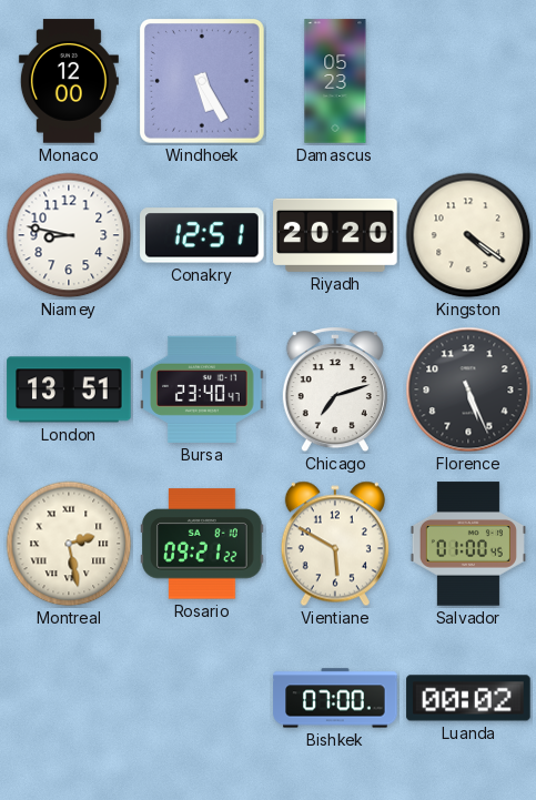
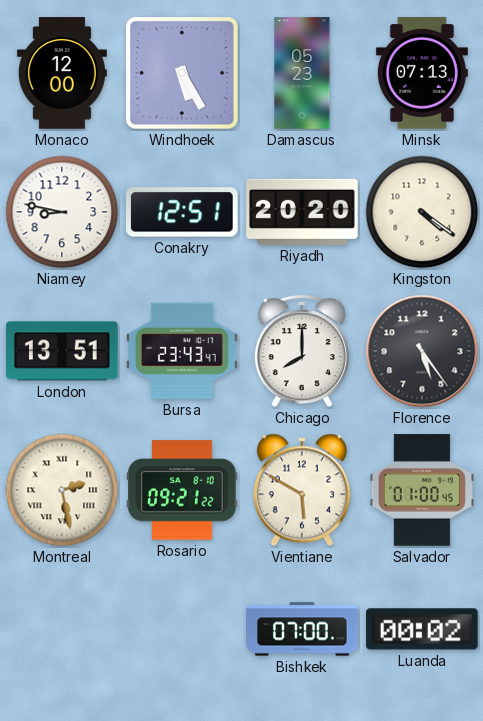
Minsk: none -> 07:13 (422, 73)
Bursa: 23:40 -> 23:43 (182, 351)
Chicago: 7:12 -> 8:00 (302, 352)
Florence: 5:26 -> 5:24 (422, 351)
